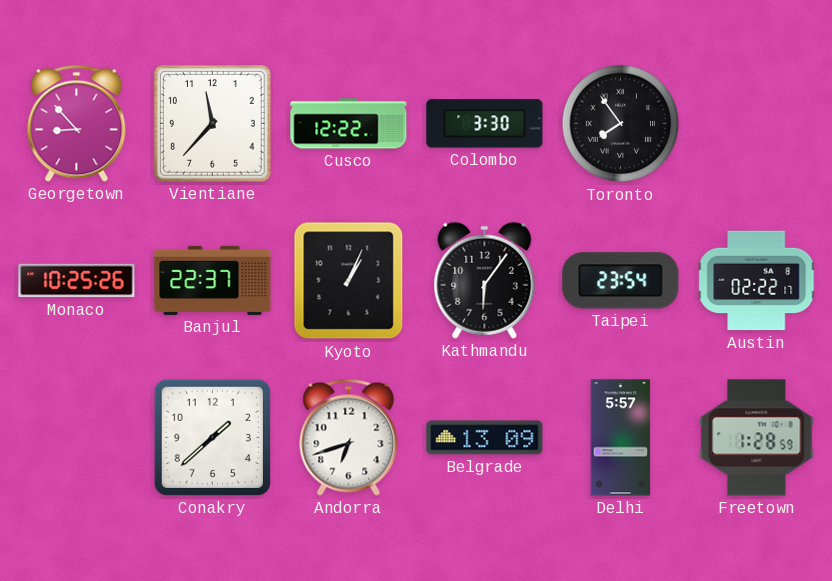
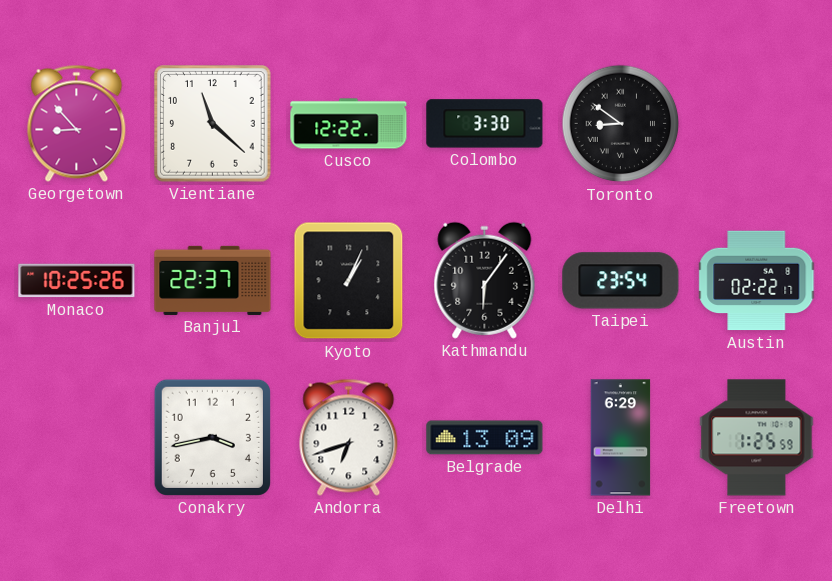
Vientiane: 11:37 -> 11:22 (213, 124)
Toronto: 7:54 -> 8:51 (621, 124)
Conakry: 1:38 -> 3:43 (212, 437)
Delhi: 5:57 -> 6:29 (621, 438)
Freetown: 1:28 -> 1:25 (757, 438)
